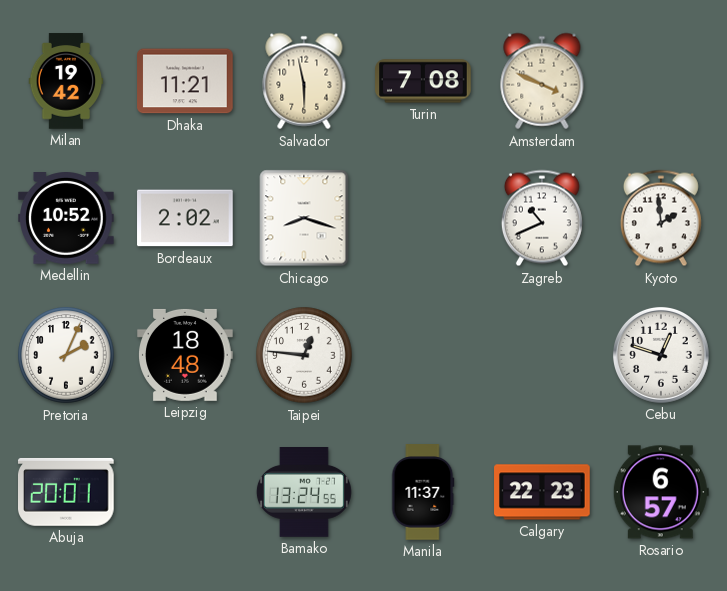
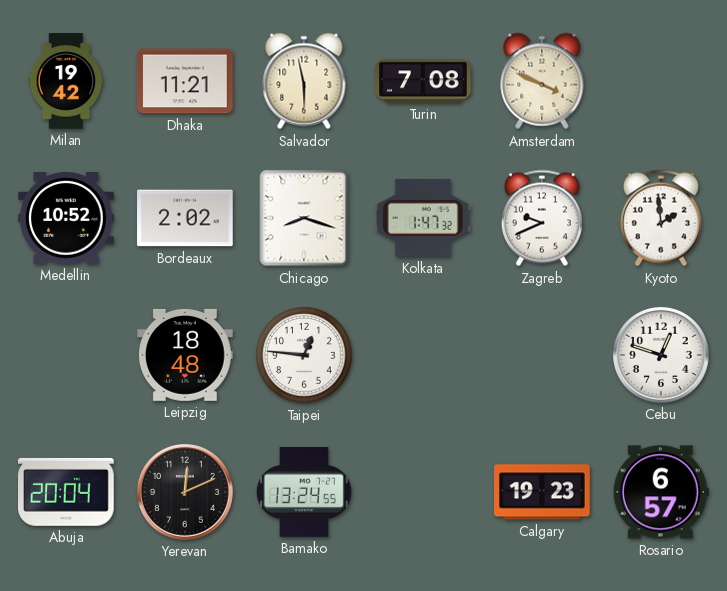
Kolkata: none -> 1:47 (423, 218)
Zagreb: 10:41 -> 9:41 (542, 218)
Pretoria: 2:04 -> none (66, 355)
Abuja: 20:01 -> 20:04 (67, 492)
Yerevan: none -> 12:11 (185, 492)
Manila: 11:37 -> none (423, 492)
Calgary: 22:23 -> 19:23 (542, 492)
